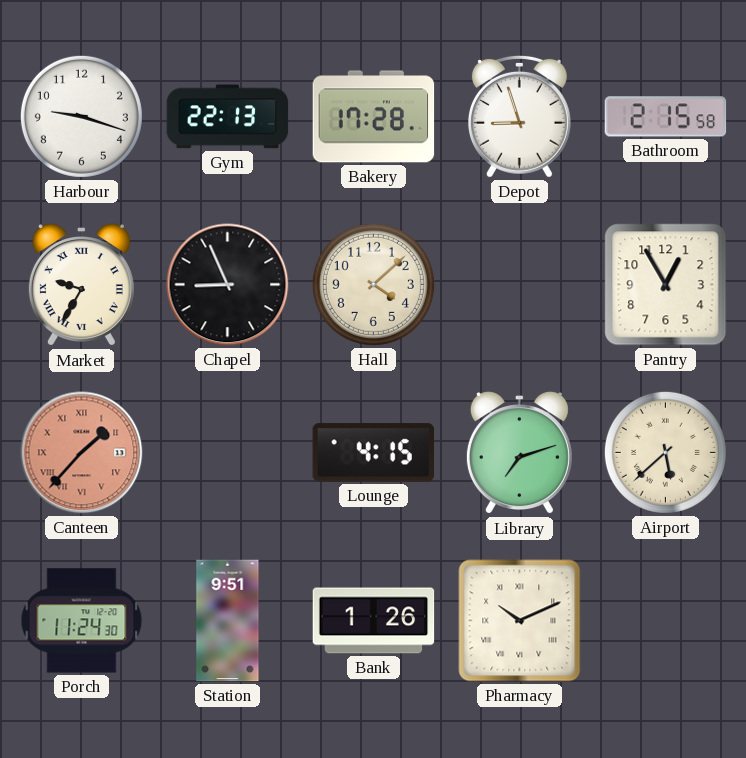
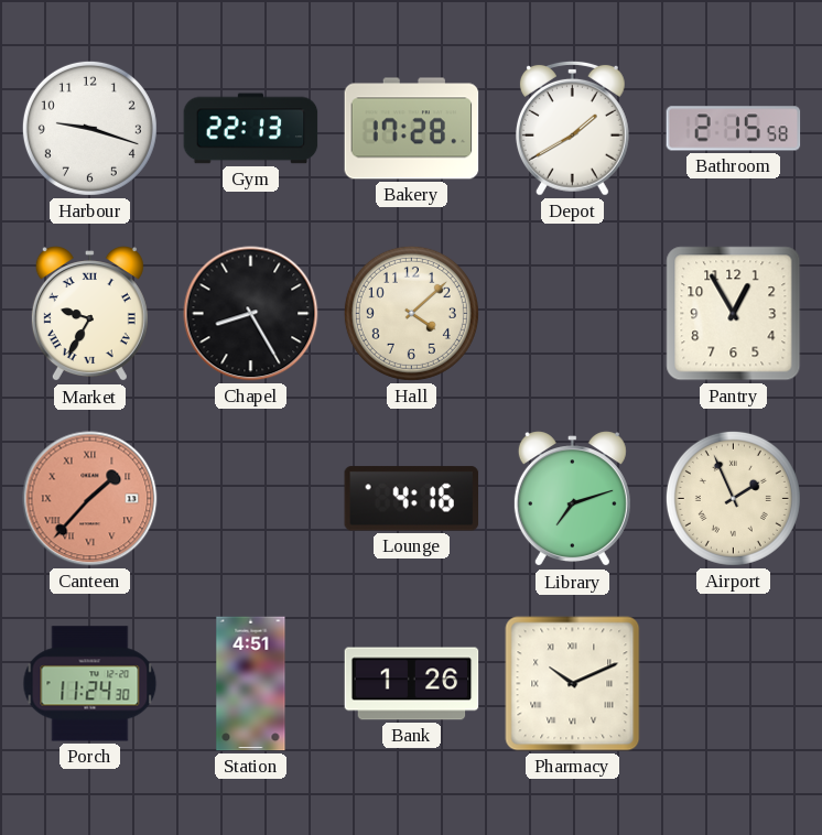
Depot: 8:57 -> 1:40 (572, 128)
Chapel: 8:56 -> 8:25 (251, 314)
Lounge: 4:15 -> 4:16 (412, 499)
Airport: 5:38 -> 1:56 (733, 498)
Station: 9:51 -> 4:51 (251, 684)
